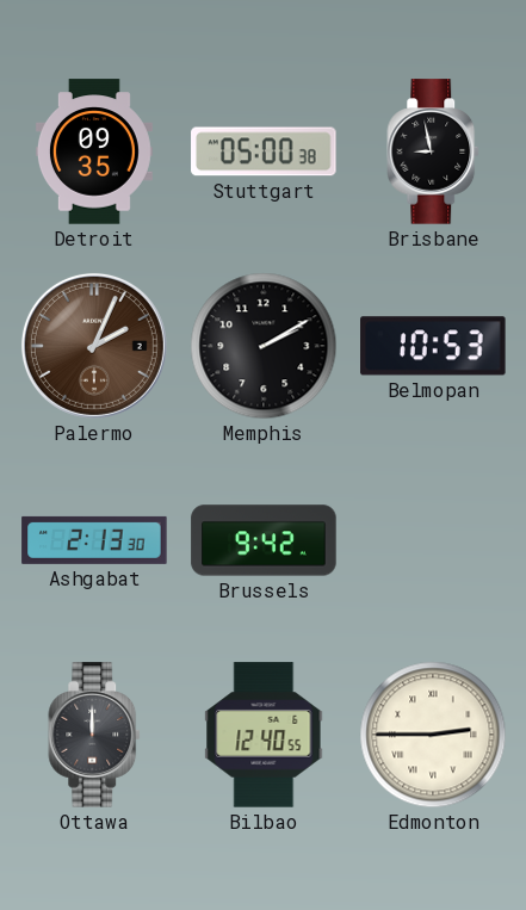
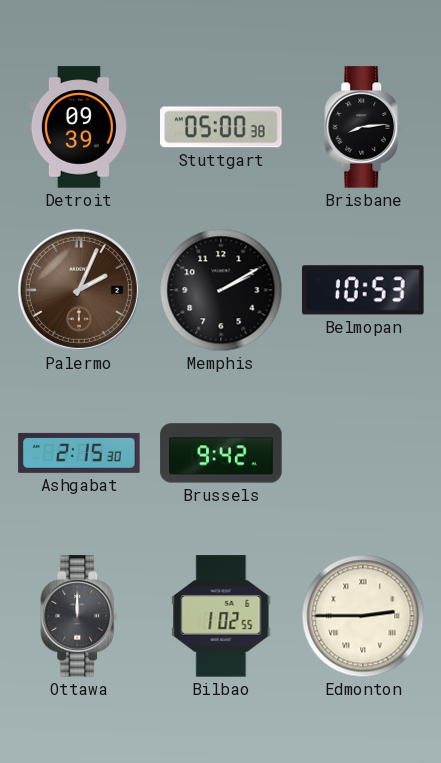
Detroit: 09:35 -> 09:39 (79, 127)
Brisbane: 8:58 -> 8:14 (364, 127)
Ashgabat: 2:13 -> 2:15 (79, 453)
Bilbao: 12:40 -> 1:02 (221, 616)
